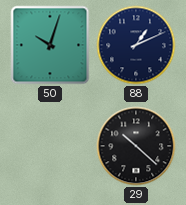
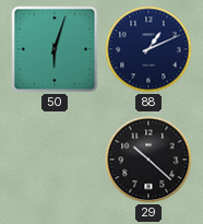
50: 10:03 -> 6:03 (55, 49)
